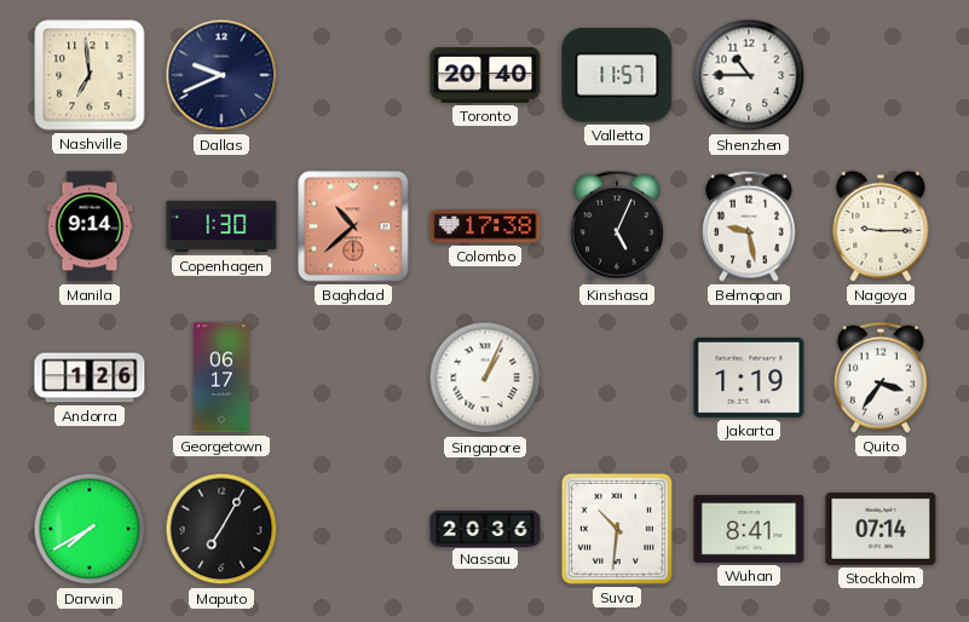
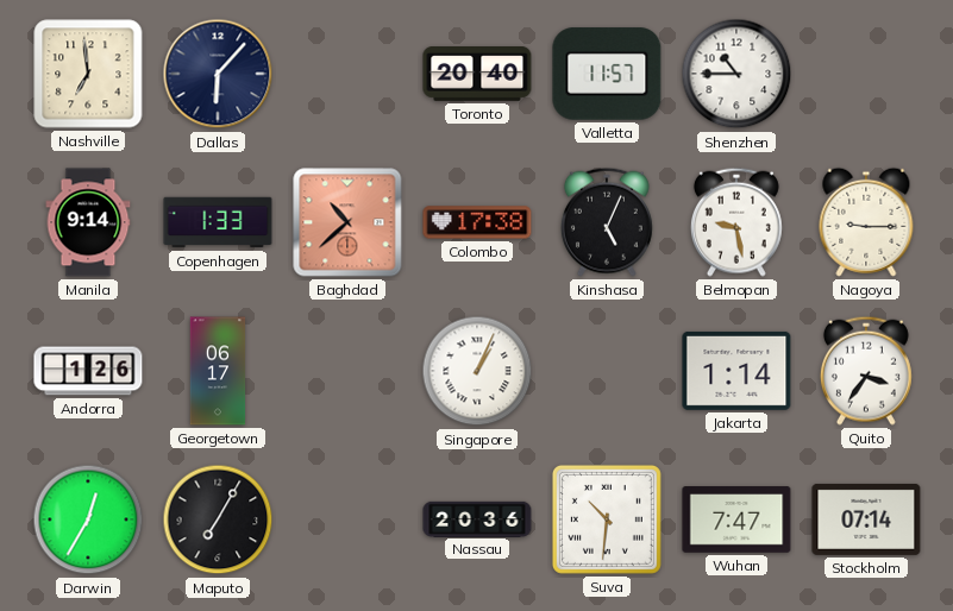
Dallas: 9:41 -> 6:07 (218, 74)
Copenhagen: 1:30 -> 1:33 (218, 222)
Jakarta: 1:19 -> 1:14 (736, 371)
Darwin: 7:40 -> 12:35 (88, 519)
Wuhan: 8:41 -> 7:47 (736, 519)
